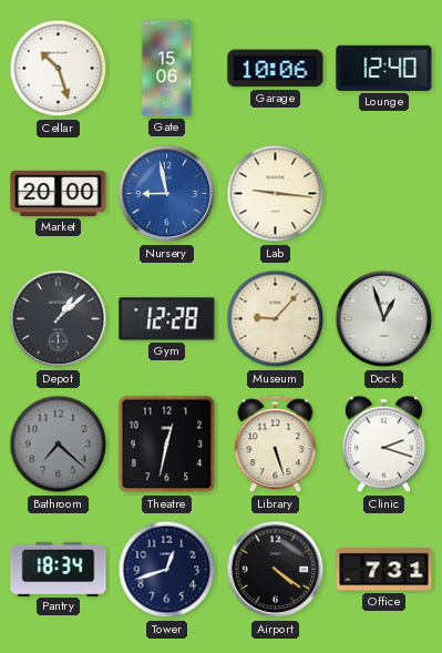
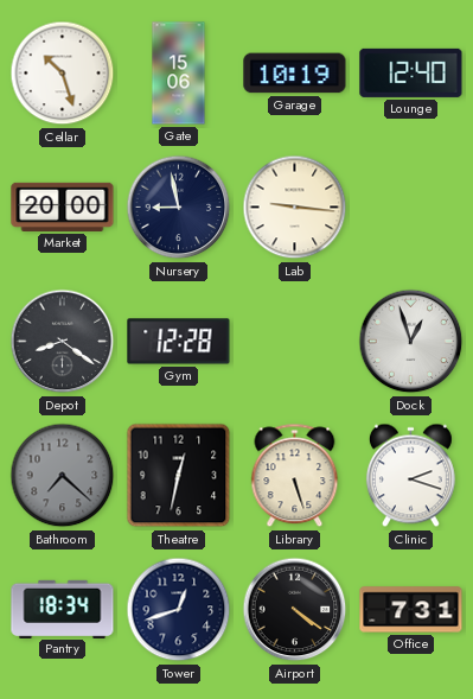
Garage: 10:06 -> 10:19 (295, 74)
Nursery dial: blue -> navy (179, 208)
Depot: 1:08 -> 8:21 (63, 342)
Museum: 9:07 -> none (276, 319)
